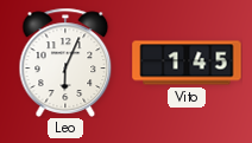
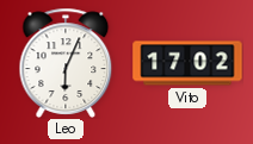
Vito: 1:45 -> 17:02 (187, 63)
